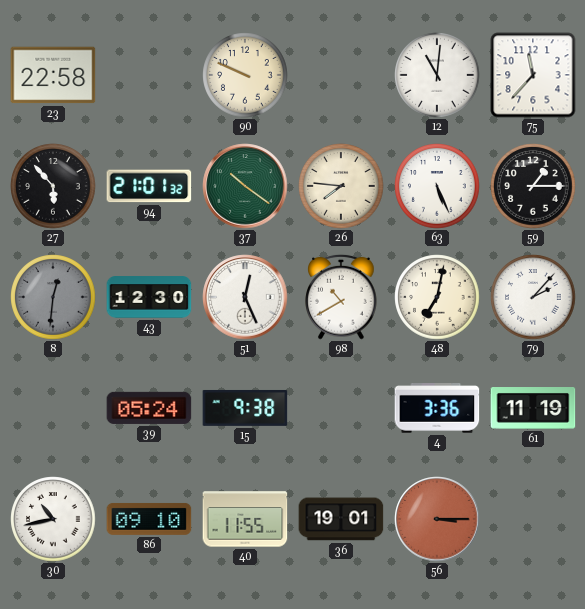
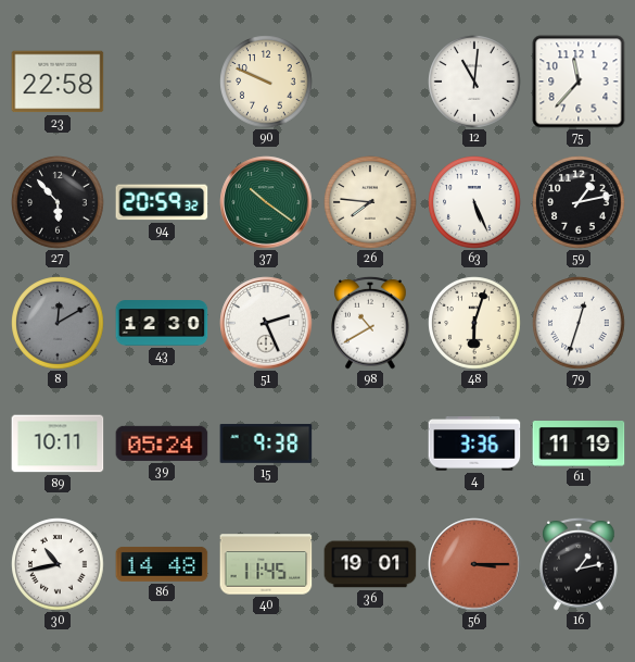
94: 21:01 -> 20:59 (162, 202)
59: 1:15 -> 1:13 (579, 202)
8: 12:31 -> 12:10 (58, 323)
51: 12:26 -> 2:26 (266, 323)
48: 7:02 -> 6:03 (474, 323)
79: 2:07 -> 12:33 (579, 323)
89: none -> 10:11 (58, 444)
86: 09:10 -> 14:48 (162, 564)
40: 11:55 -> 11:45 (266, 564)
16: none -> 1:13 (579, 564)
